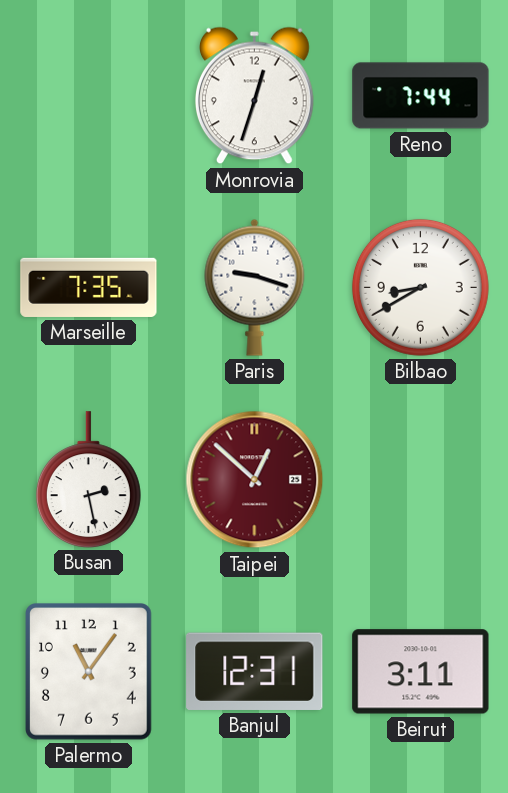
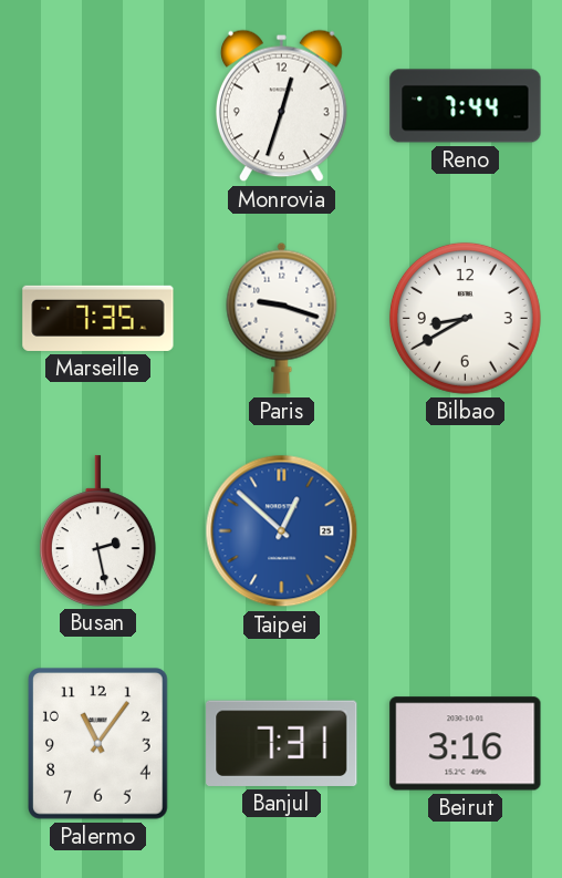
Taipei dial: burgundy -> blue (282, 531)
Banjul: 12:31 -> 7:31 (282, 743)
Beirut: 3:11 -> 3:16 (466, 744)
